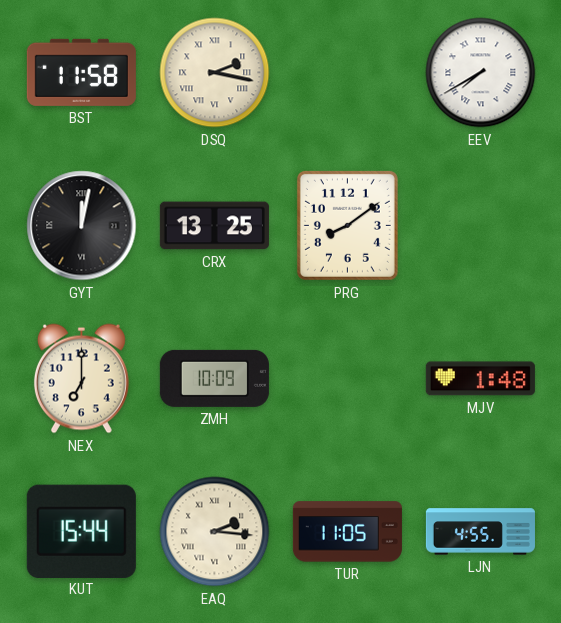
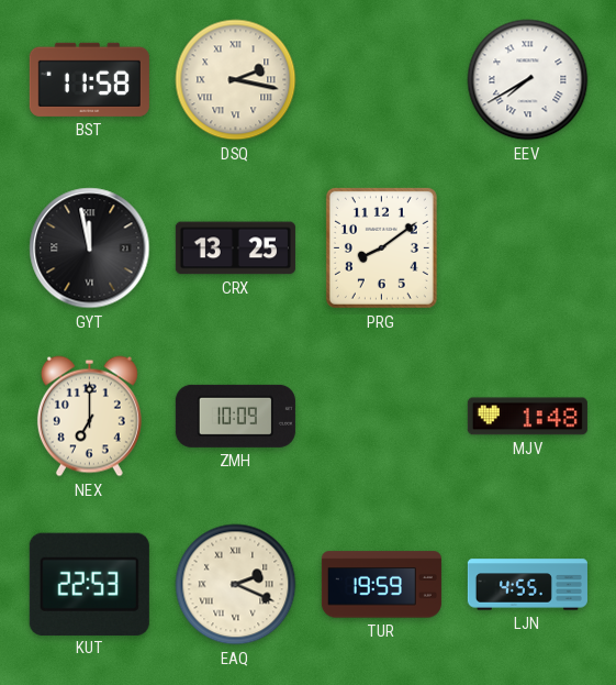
GYT: 12:02 -> 11:58 (90, 248)
KUT: 15:44 -> 22:53 (89, 584)
EAQ: 2:16 -> 2:19 (236, 585)
TUR: 11:05 -> 19:59 (381, 585)
